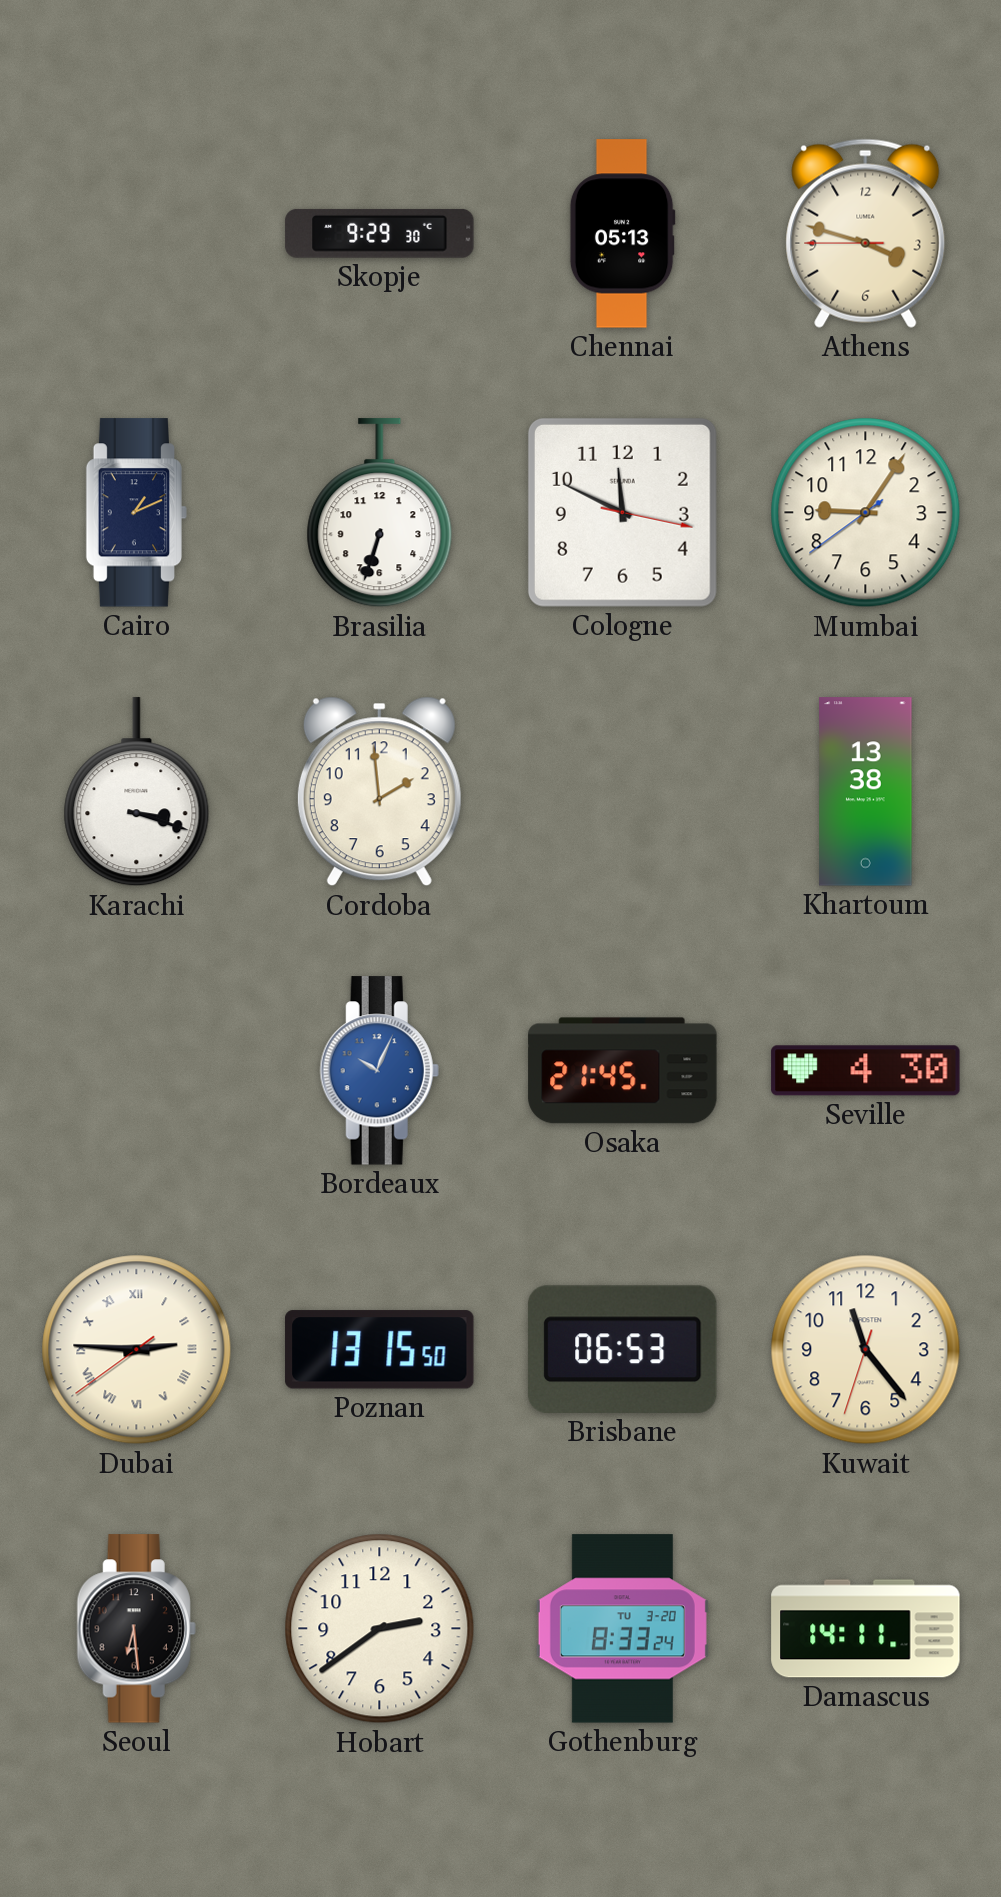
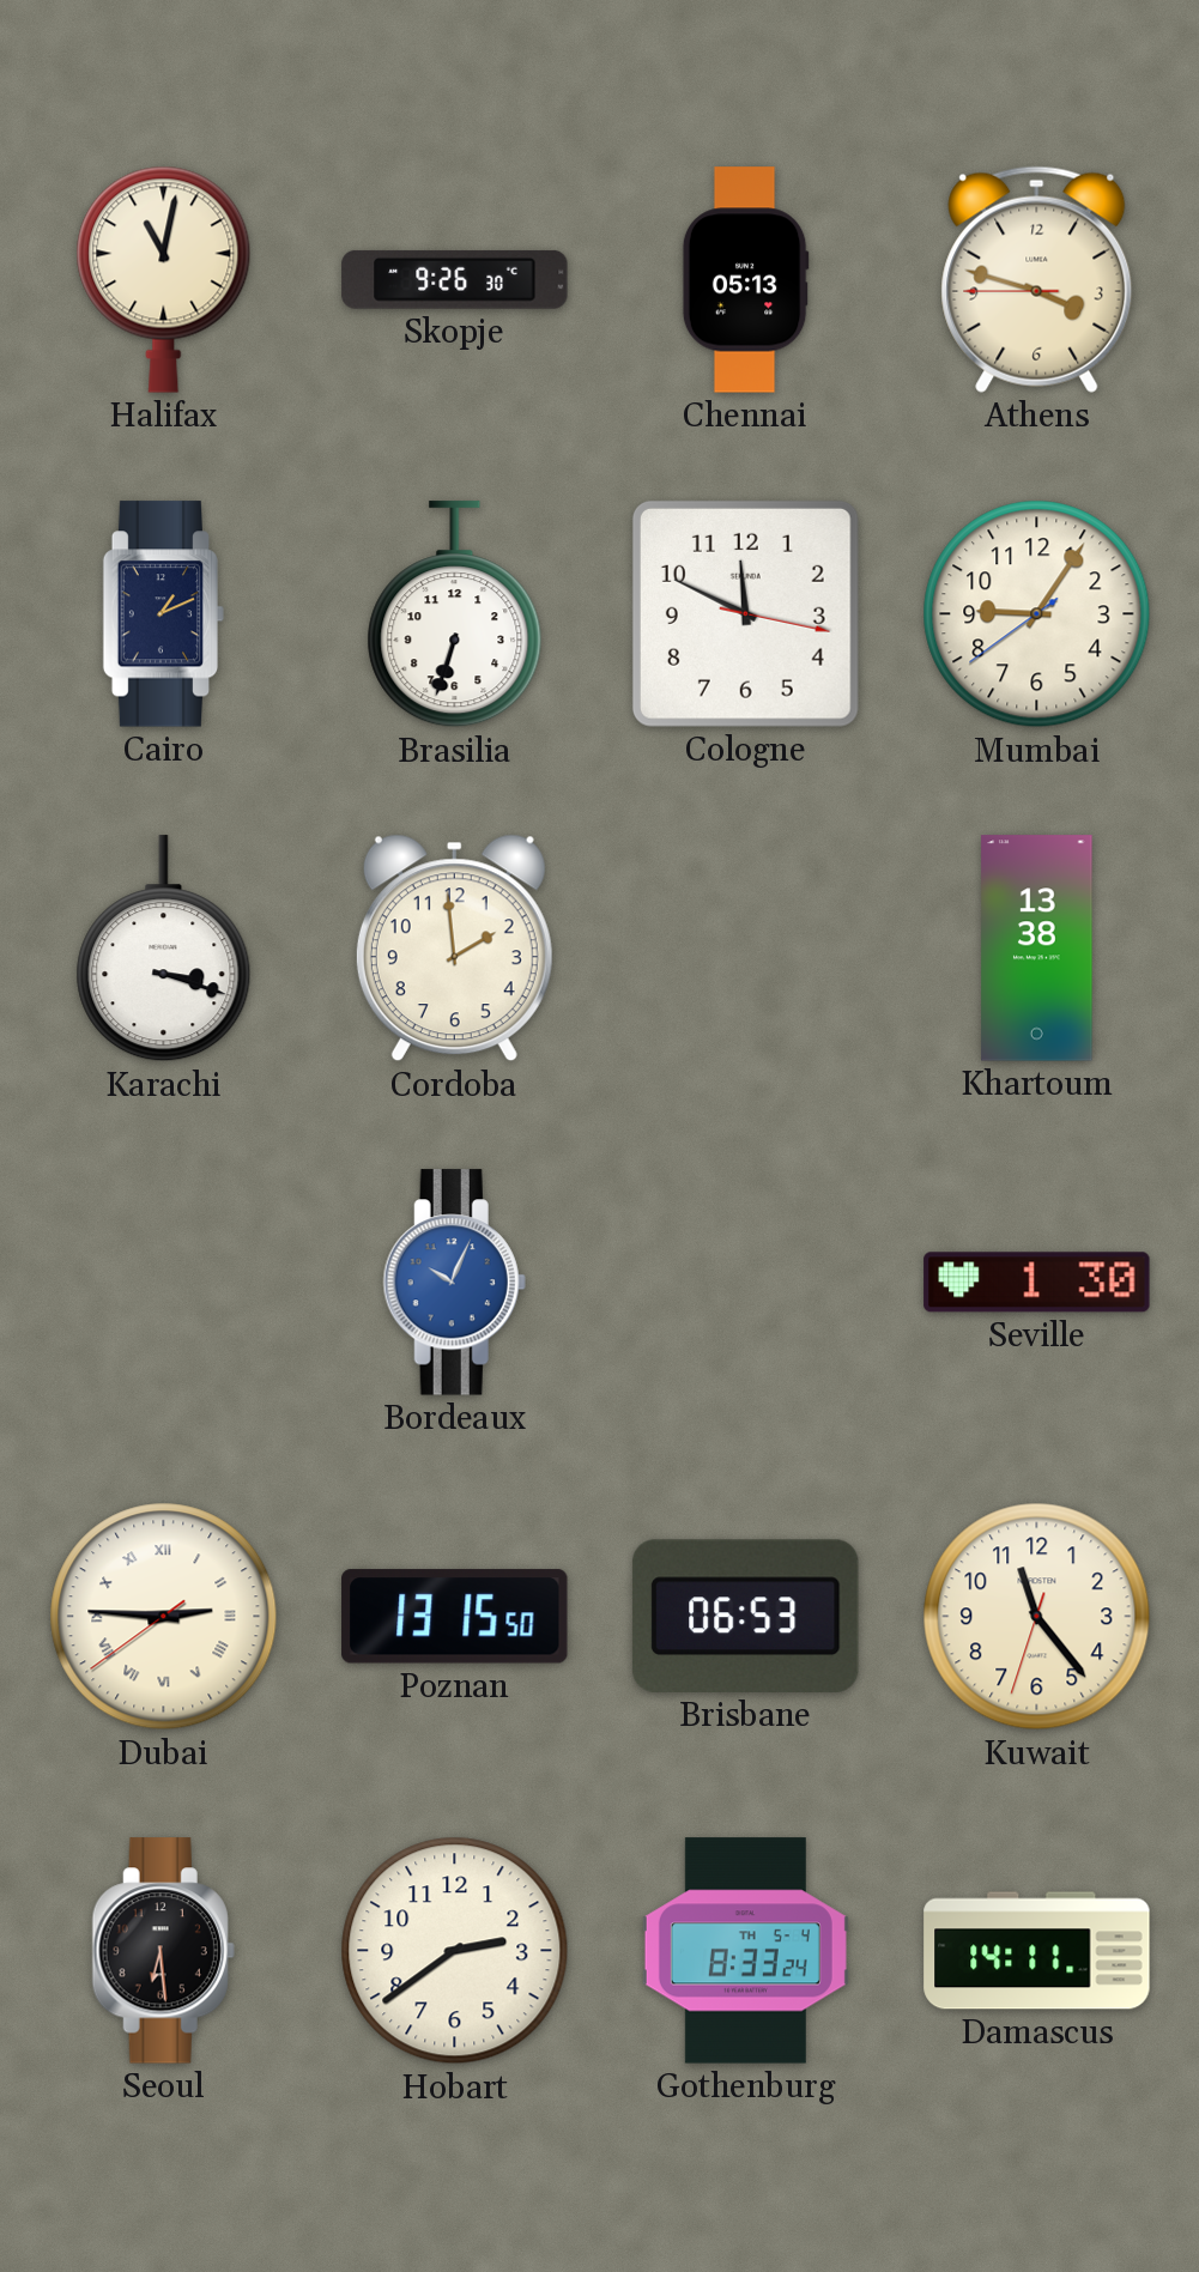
Halifax: none -> 11:02 (164, 279)
Skopje: 9:29 -> 9:26 (455, 279)
Osaka: 21:45 -> none (623, 1071)
Seville: 4:30 -> 1:30 (1037, 1283)
Gothenburg date: TU 3-20 -> TH 5-4 (745, 1951)
